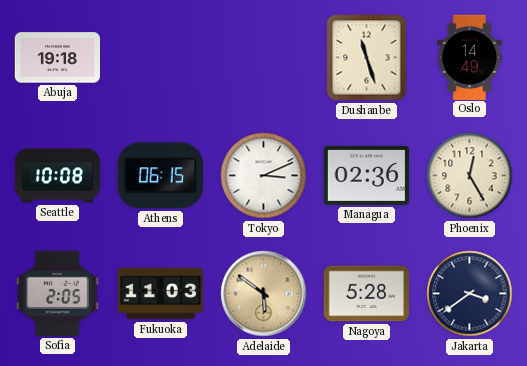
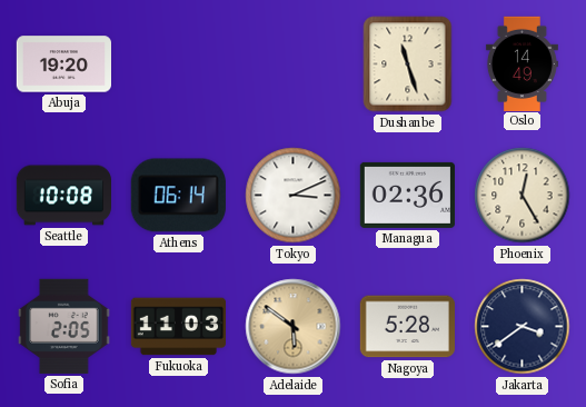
Abuja: 19:18 -> 19:20 (63, 64)
Athens: 06:15 -> 06:14 (178, 196)
